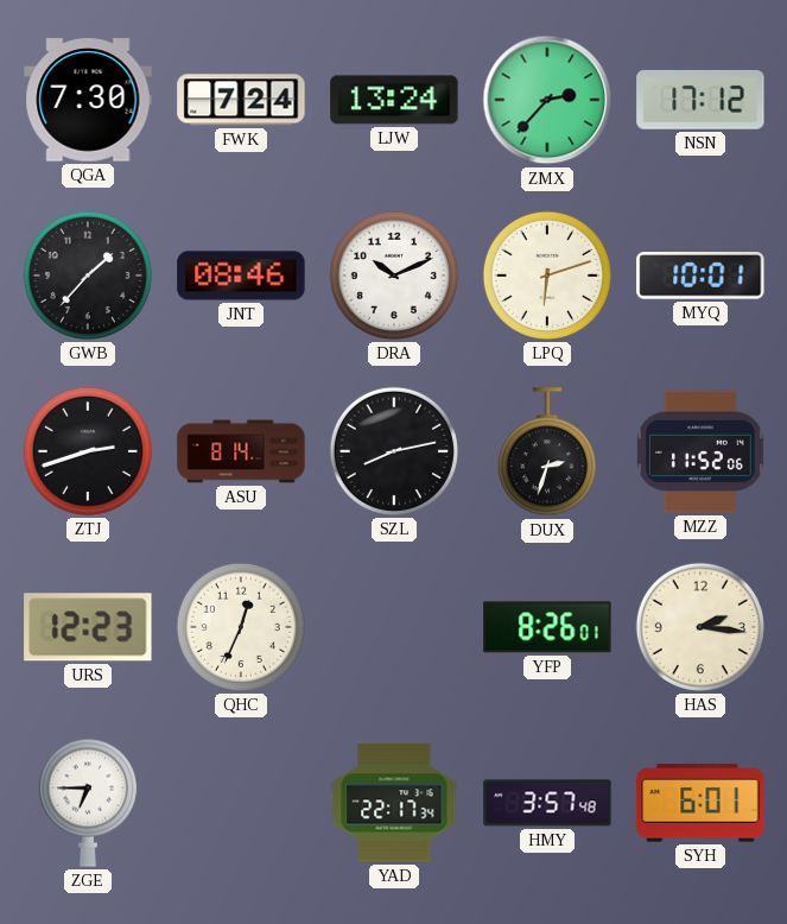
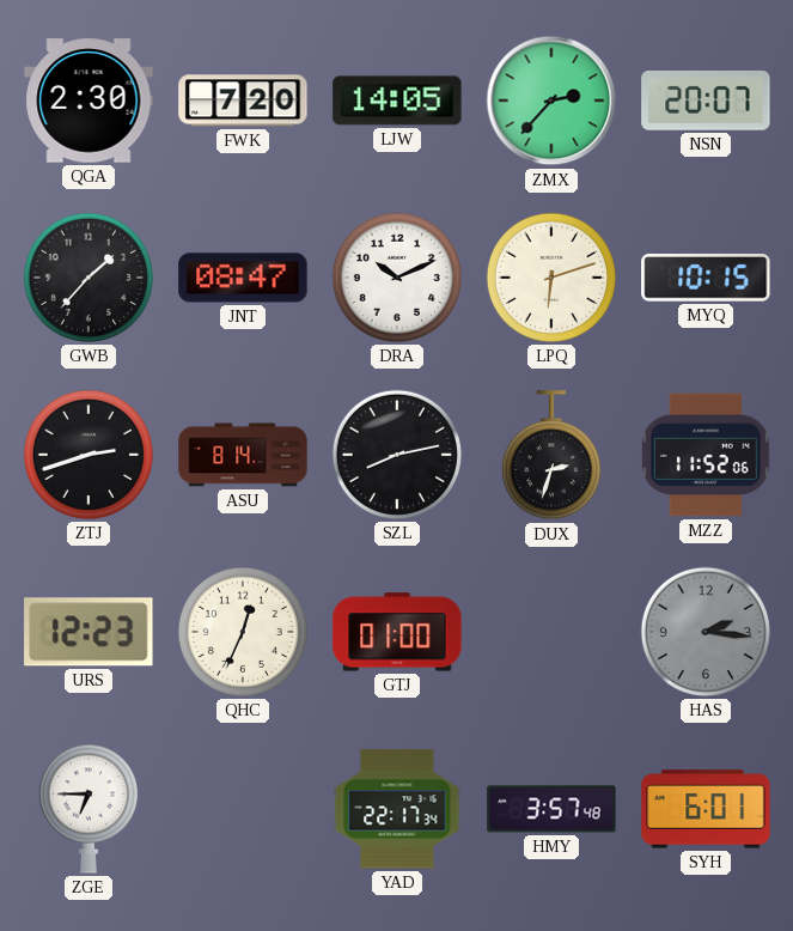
QGA: 7:30 -> 2:30 (89, 101)
FWK: 7:24 -> 7:20 (243, 101)
LJW: 13:24 -> 14:05 (397, 101)
NSN: 17:12 -> 20:07 (706, 101)
JNT: 08:46 -> 08:47 (243, 278)
MYQ: 10:01 -> 10:15 (706, 279)
GTJ: none -> 01:00 (397, 632)
YFP: 8:26 -> none (547, 627)
HAS dial: cream -> grey (706, 632)
